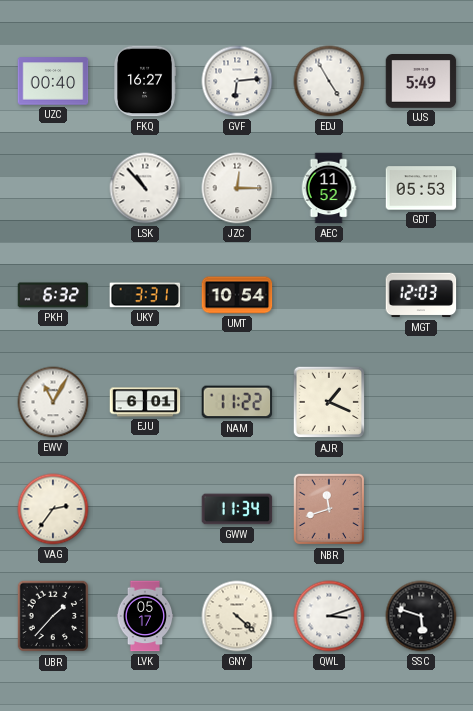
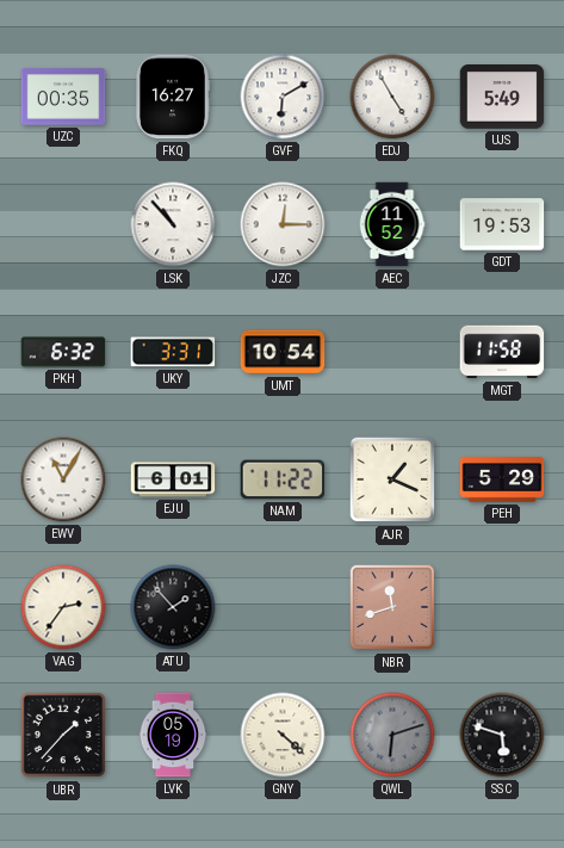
UZC: 00:40 -> 00:35 (63, 97)
GVF: 6:14 -> 6:10 (283, 97)
GDT: 05:53 -> 19:53 (502, 224)
MGT: 12:03 -> 11:58 (502, 352)
PEH: none -> 5:29 (502, 479)
ATU: none -> 1:53 (173, 607)
GWW: 11:34 -> none (237, 509)
LVK: 05:17 -> 05:19 (173, 735)
QWL: 3:12 -> 6:12 (392, 735)
QWL dial: white -> grey (392, 735)
